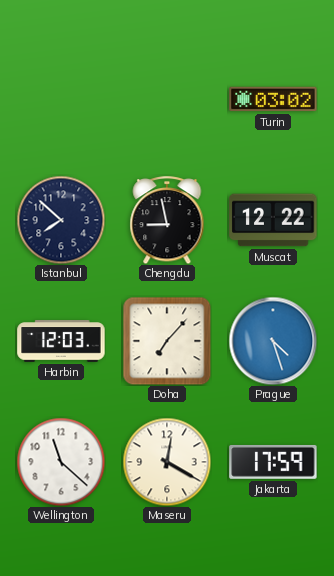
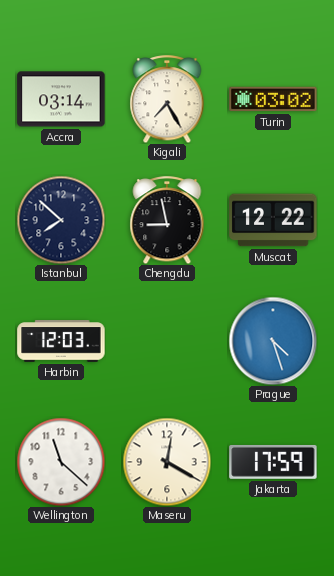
Accra: none -> 03:14 (61, 99)
Kigali: none -> 7:25 (167, 99)
Doha: 7:07 -> none (167, 341)
